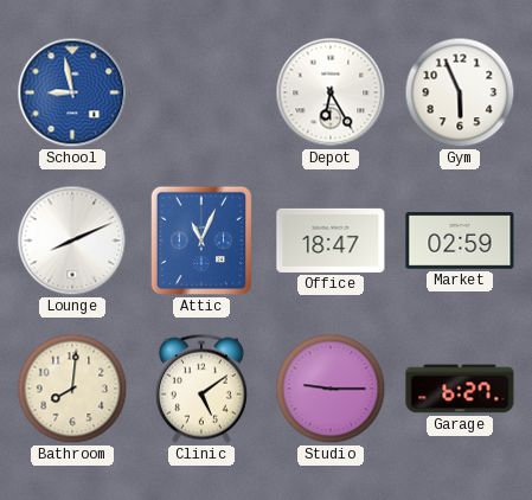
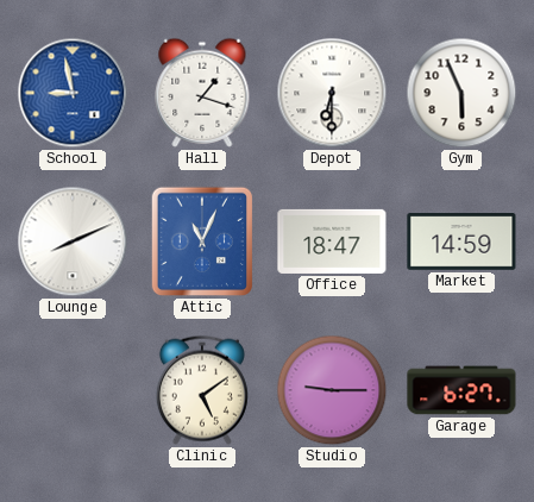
Hall: none -> 1:18 (202, 93)
Depot: 6:25 -> 6:30 (332, 93)
Market: 02:59 -> 14:59 (461, 243)
Bathroom: 8:01 -> none (72, 389)
